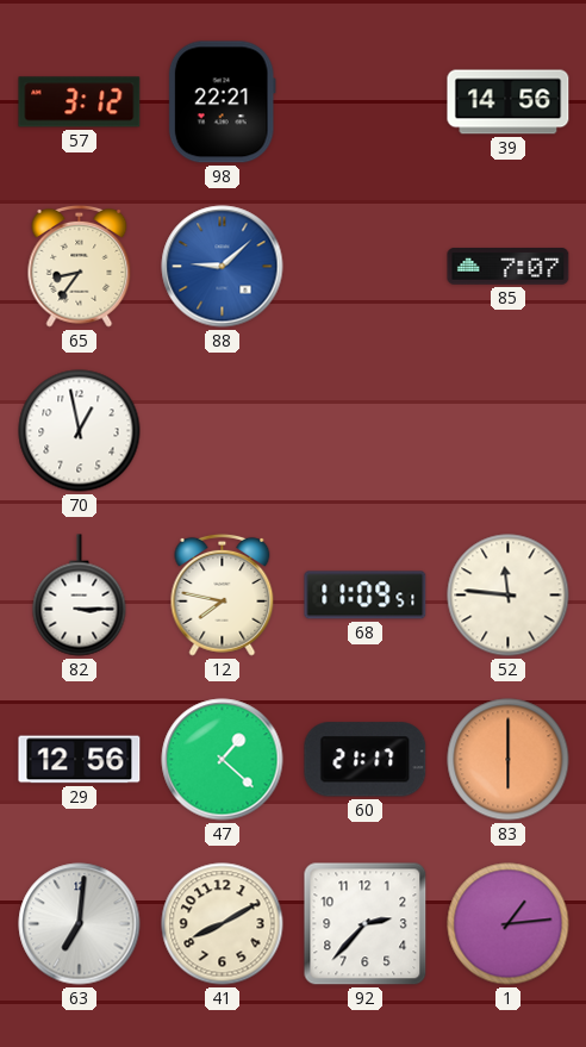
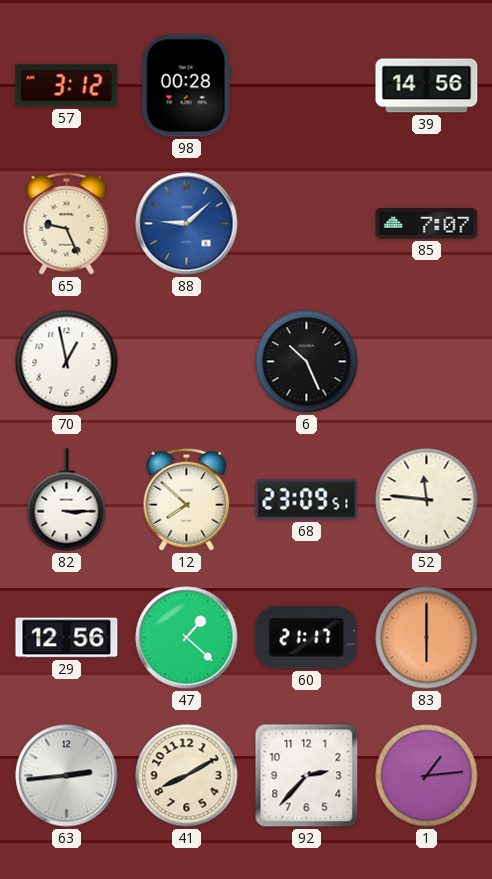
98: 22:21 -> 00:28 (186, 86)
65: 8:36 -> 9:26 (67, 223)
6: none -> 10:26 (307, 362)
12: 7:47 -> 7:52 (187, 499)
68: 11:09 -> 23:09 (307, 500)
63: 7:01 -> 2:44 (67, 776)
